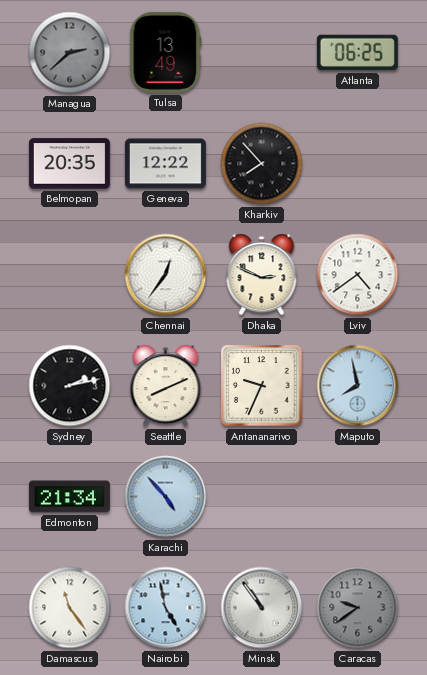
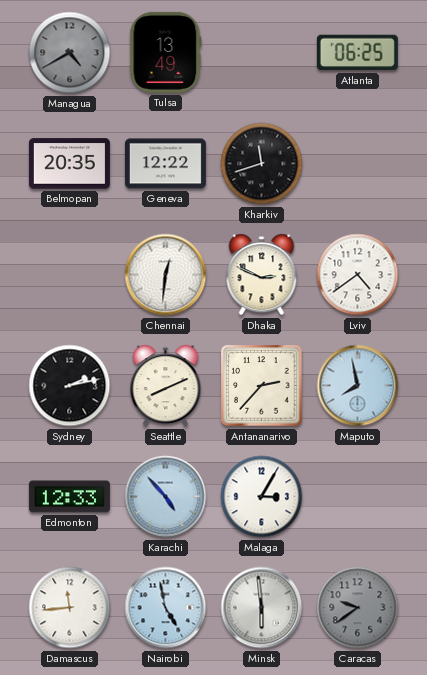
Managua: 2:38 -> 4:40 (70, 53)
Kharkiv: 7:53 -> 11:42 (262, 164)
Chennai: 12:36 -> 12:31 (166, 275)
Antananarivo: 9:34 -> 2:37 (262, 386)
Edmonton: 21:34 -> 12:33 (69, 497)
Malaga: none -> 3:05 (262, 497)
Damascus: 11:24 -> 11:44 (70, 608)
Minsk: 10:54 -> 5:59 (262, 608)
